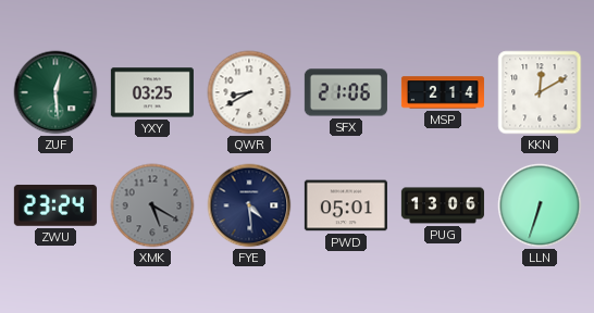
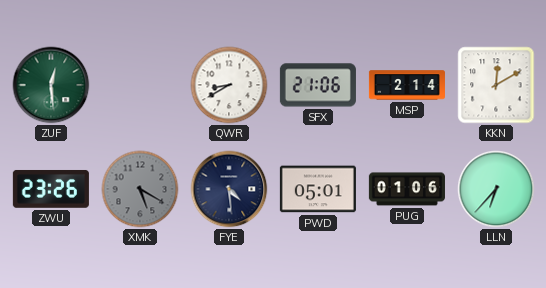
YXY: 03:25 -> none (152, 92)
ZWU: 23:24 -> 23:26 (51, 189)
PUG: 13:06 -> 01:06 (407, 189)
LLN: 6:33 -> 6:37 (496, 189)
